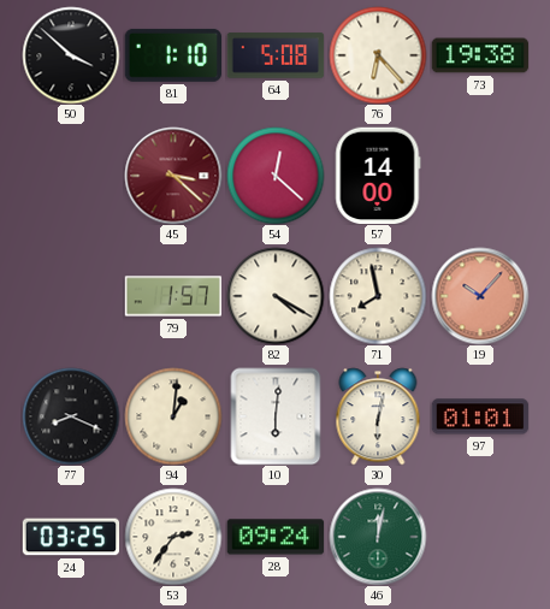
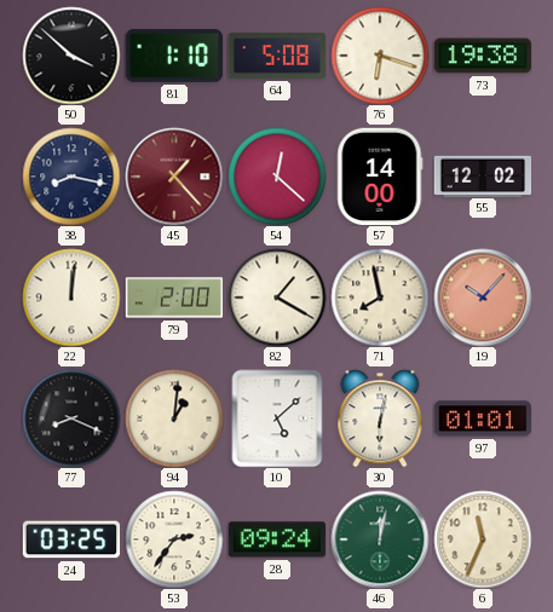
76: 6:23 -> 6:18 (380, 56)
38: none -> 8:17 (71, 177)
45: 3:22 -> 1:23 (174, 177)
55: none -> 12:02 (483, 175)
22: none -> 12:01 (71, 298)
79: 1:57 -> 2:00 (174, 298)
82: 4:20 -> 1:20 (277, 298)
10: 6:01 -> 5:08 (277, 418)
6: none -> 11:34 (483, 539)
